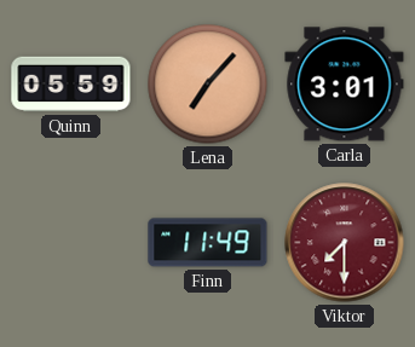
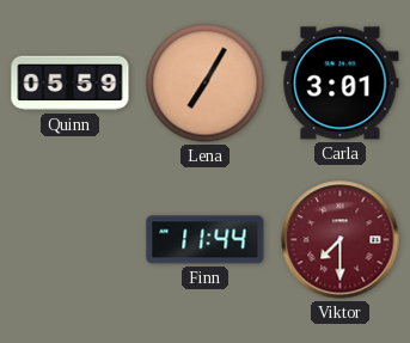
Lena: 7:07 -> 7:05 (206, 84)
Finn: 11:49 -> 11:44 (206, 240)
